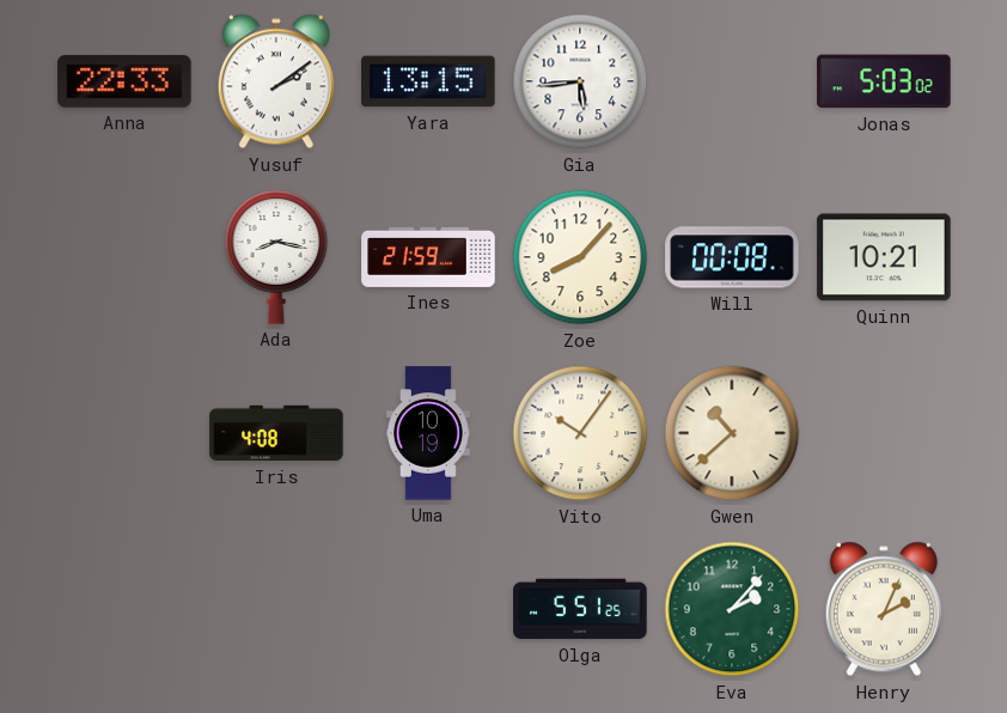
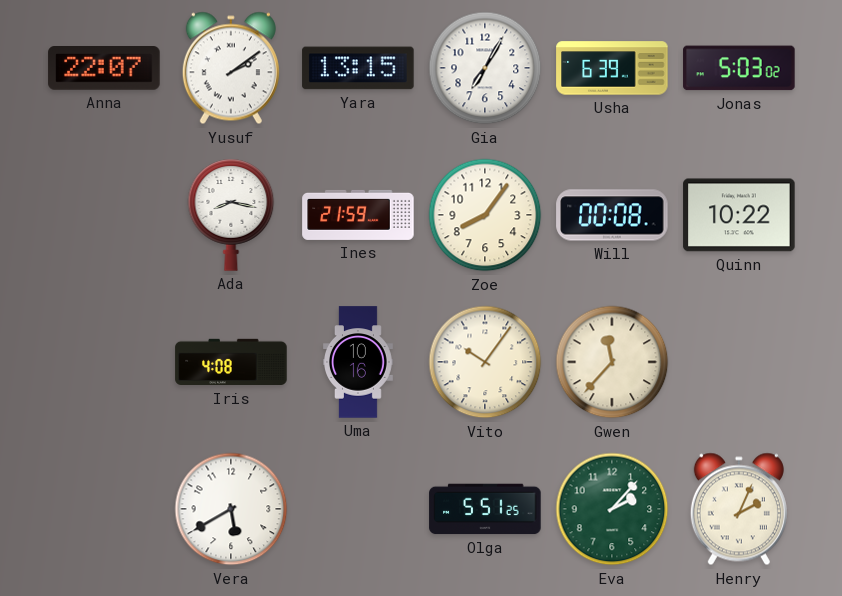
Anna: 22:33 -> 22:07 (104, 69)
Gia: 5:44 -> 7:05 (485, 68)
Usha: none -> 6:39 (612, 68)
Zoe: 8:07 -> 8:06 (485, 215)
Quinn: 10:21 -> 10:22 (739, 215)
Uma: 10:19 -> 10:16 (359, 362)
Gwen: 10:38 -> 11:37 (612, 362)
Vera: none -> 5:40 (231, 509)
